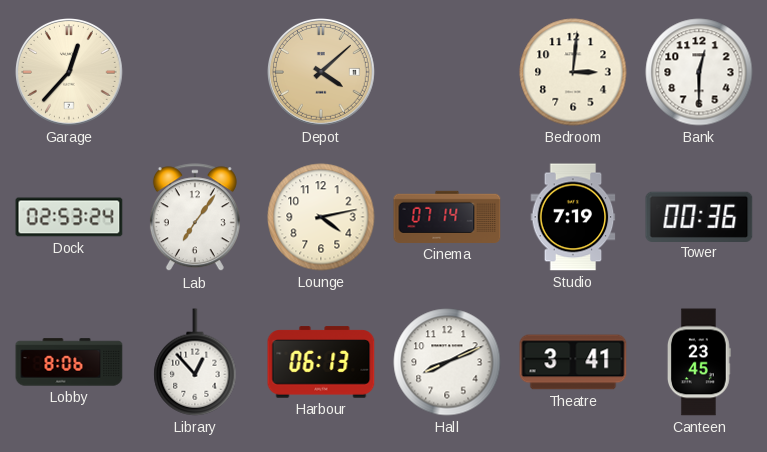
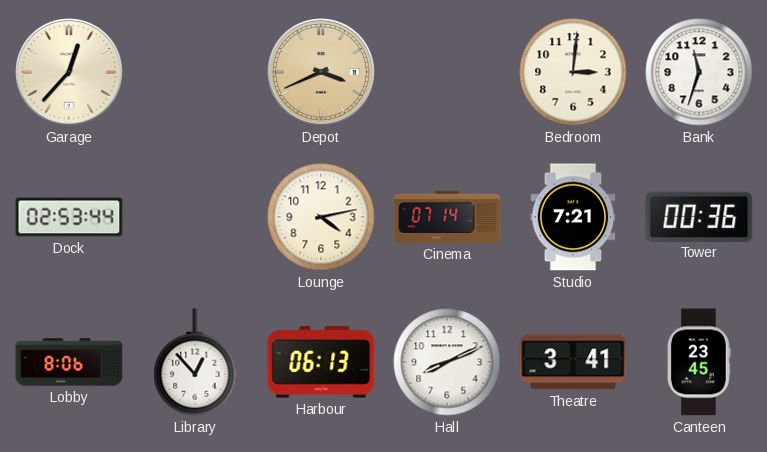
Depot: 4:08 -> 3:41 (322, 73)
Bank: 12:30 -> 11:33 (699, 72)
Dock: 02:53:24 -> 02:53:44 (69, 217)
Lab: 7:06 -> none (195, 218)
Studio: 7:19 -> 7:21 (573, 217)
